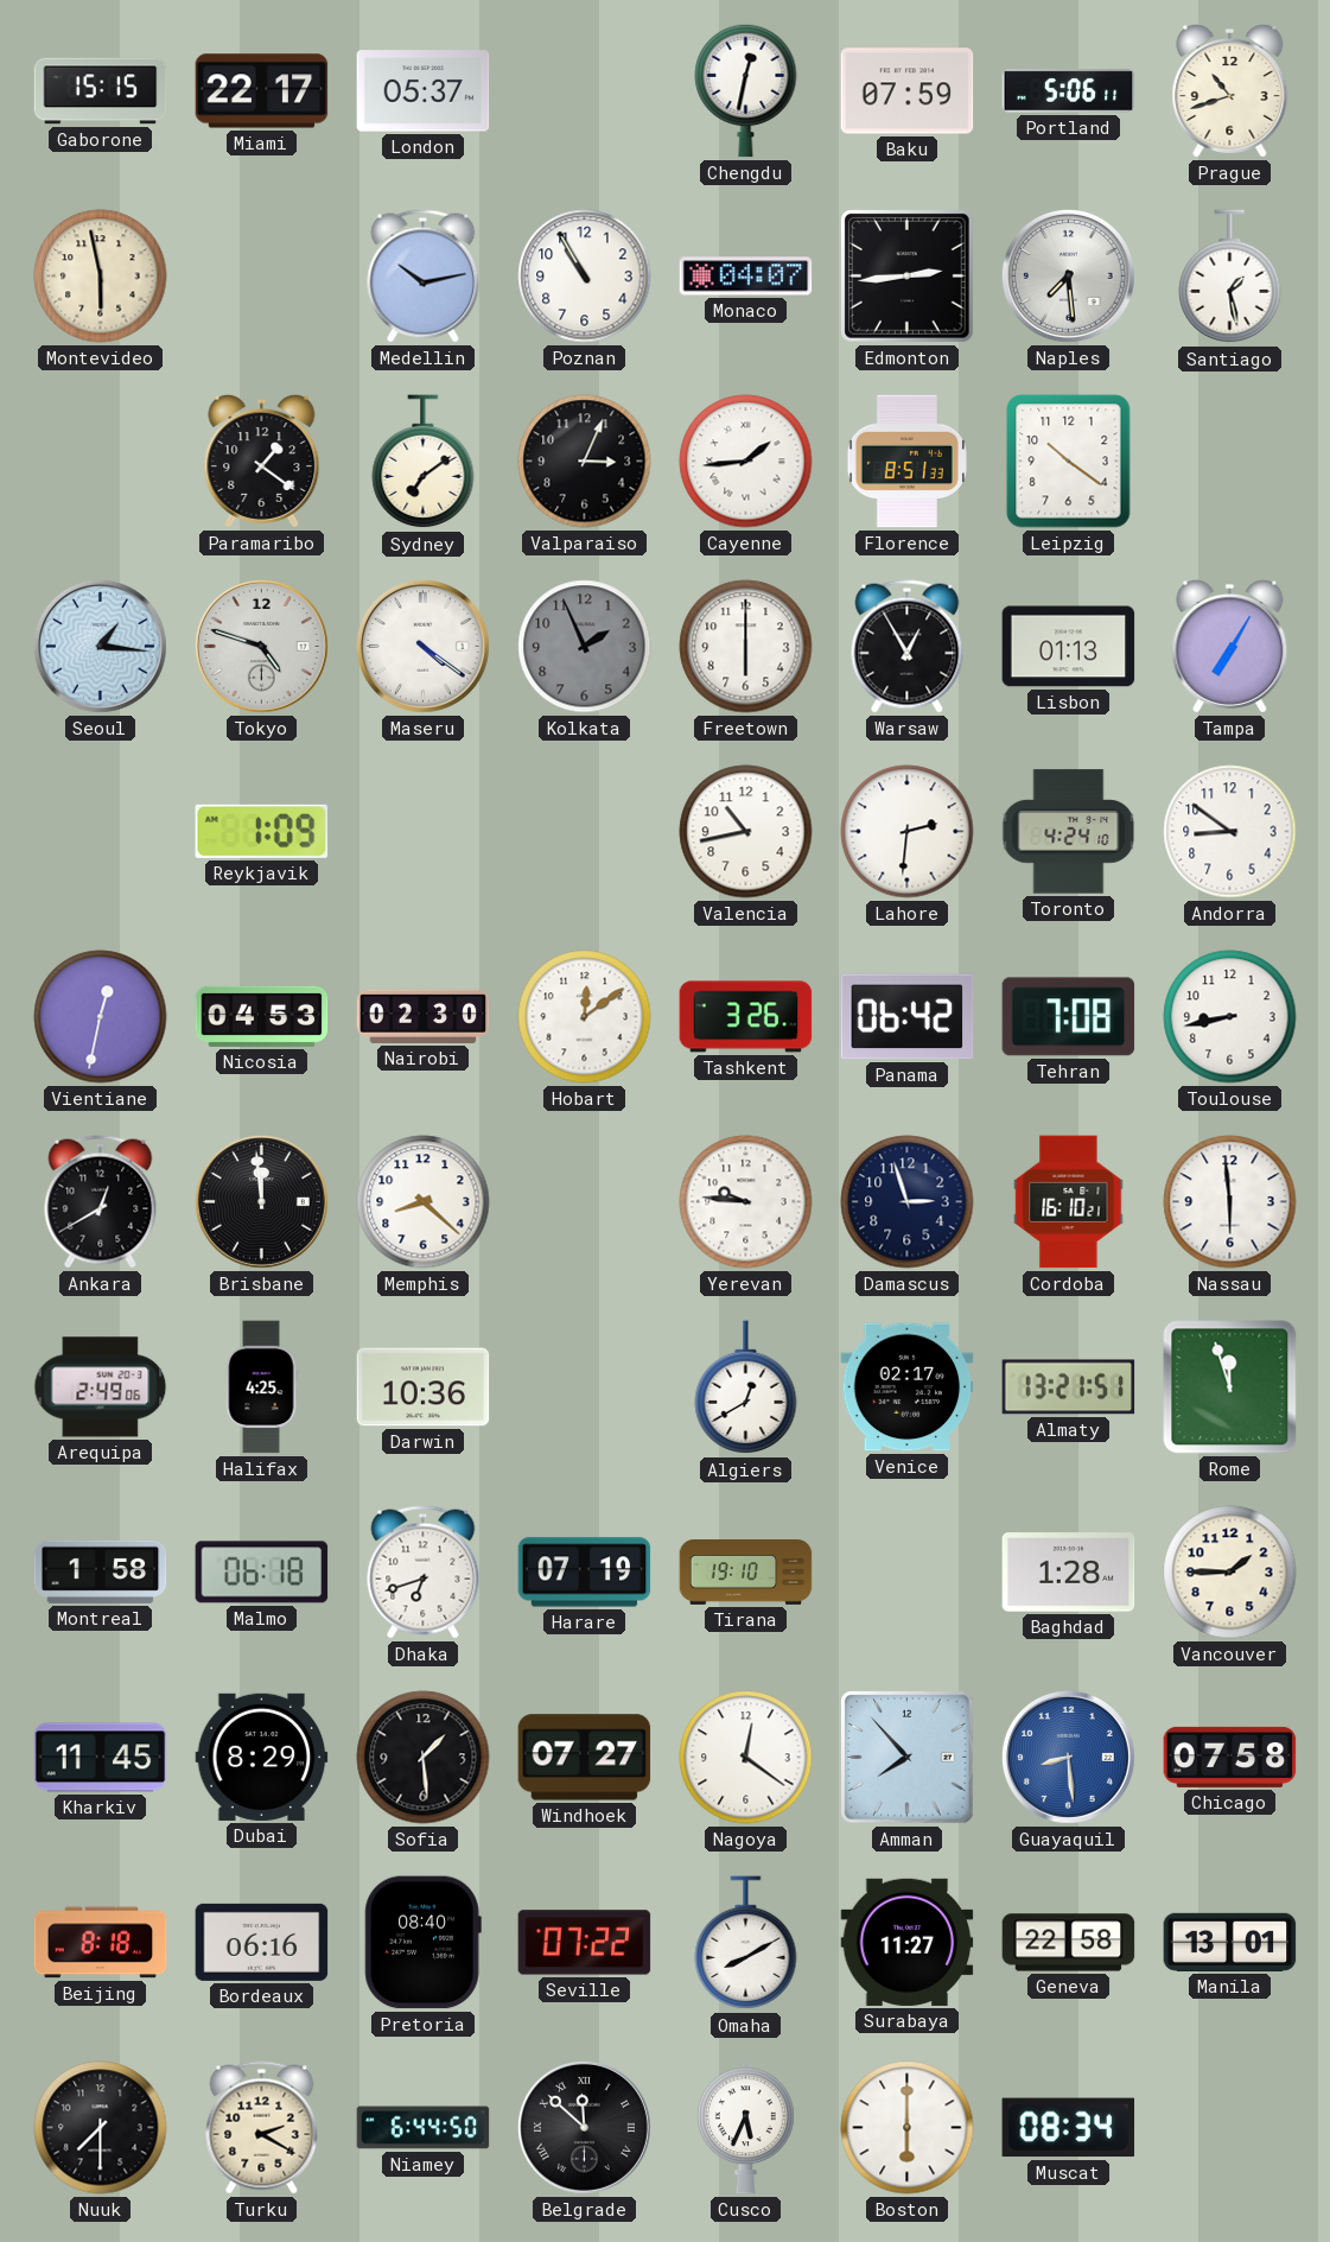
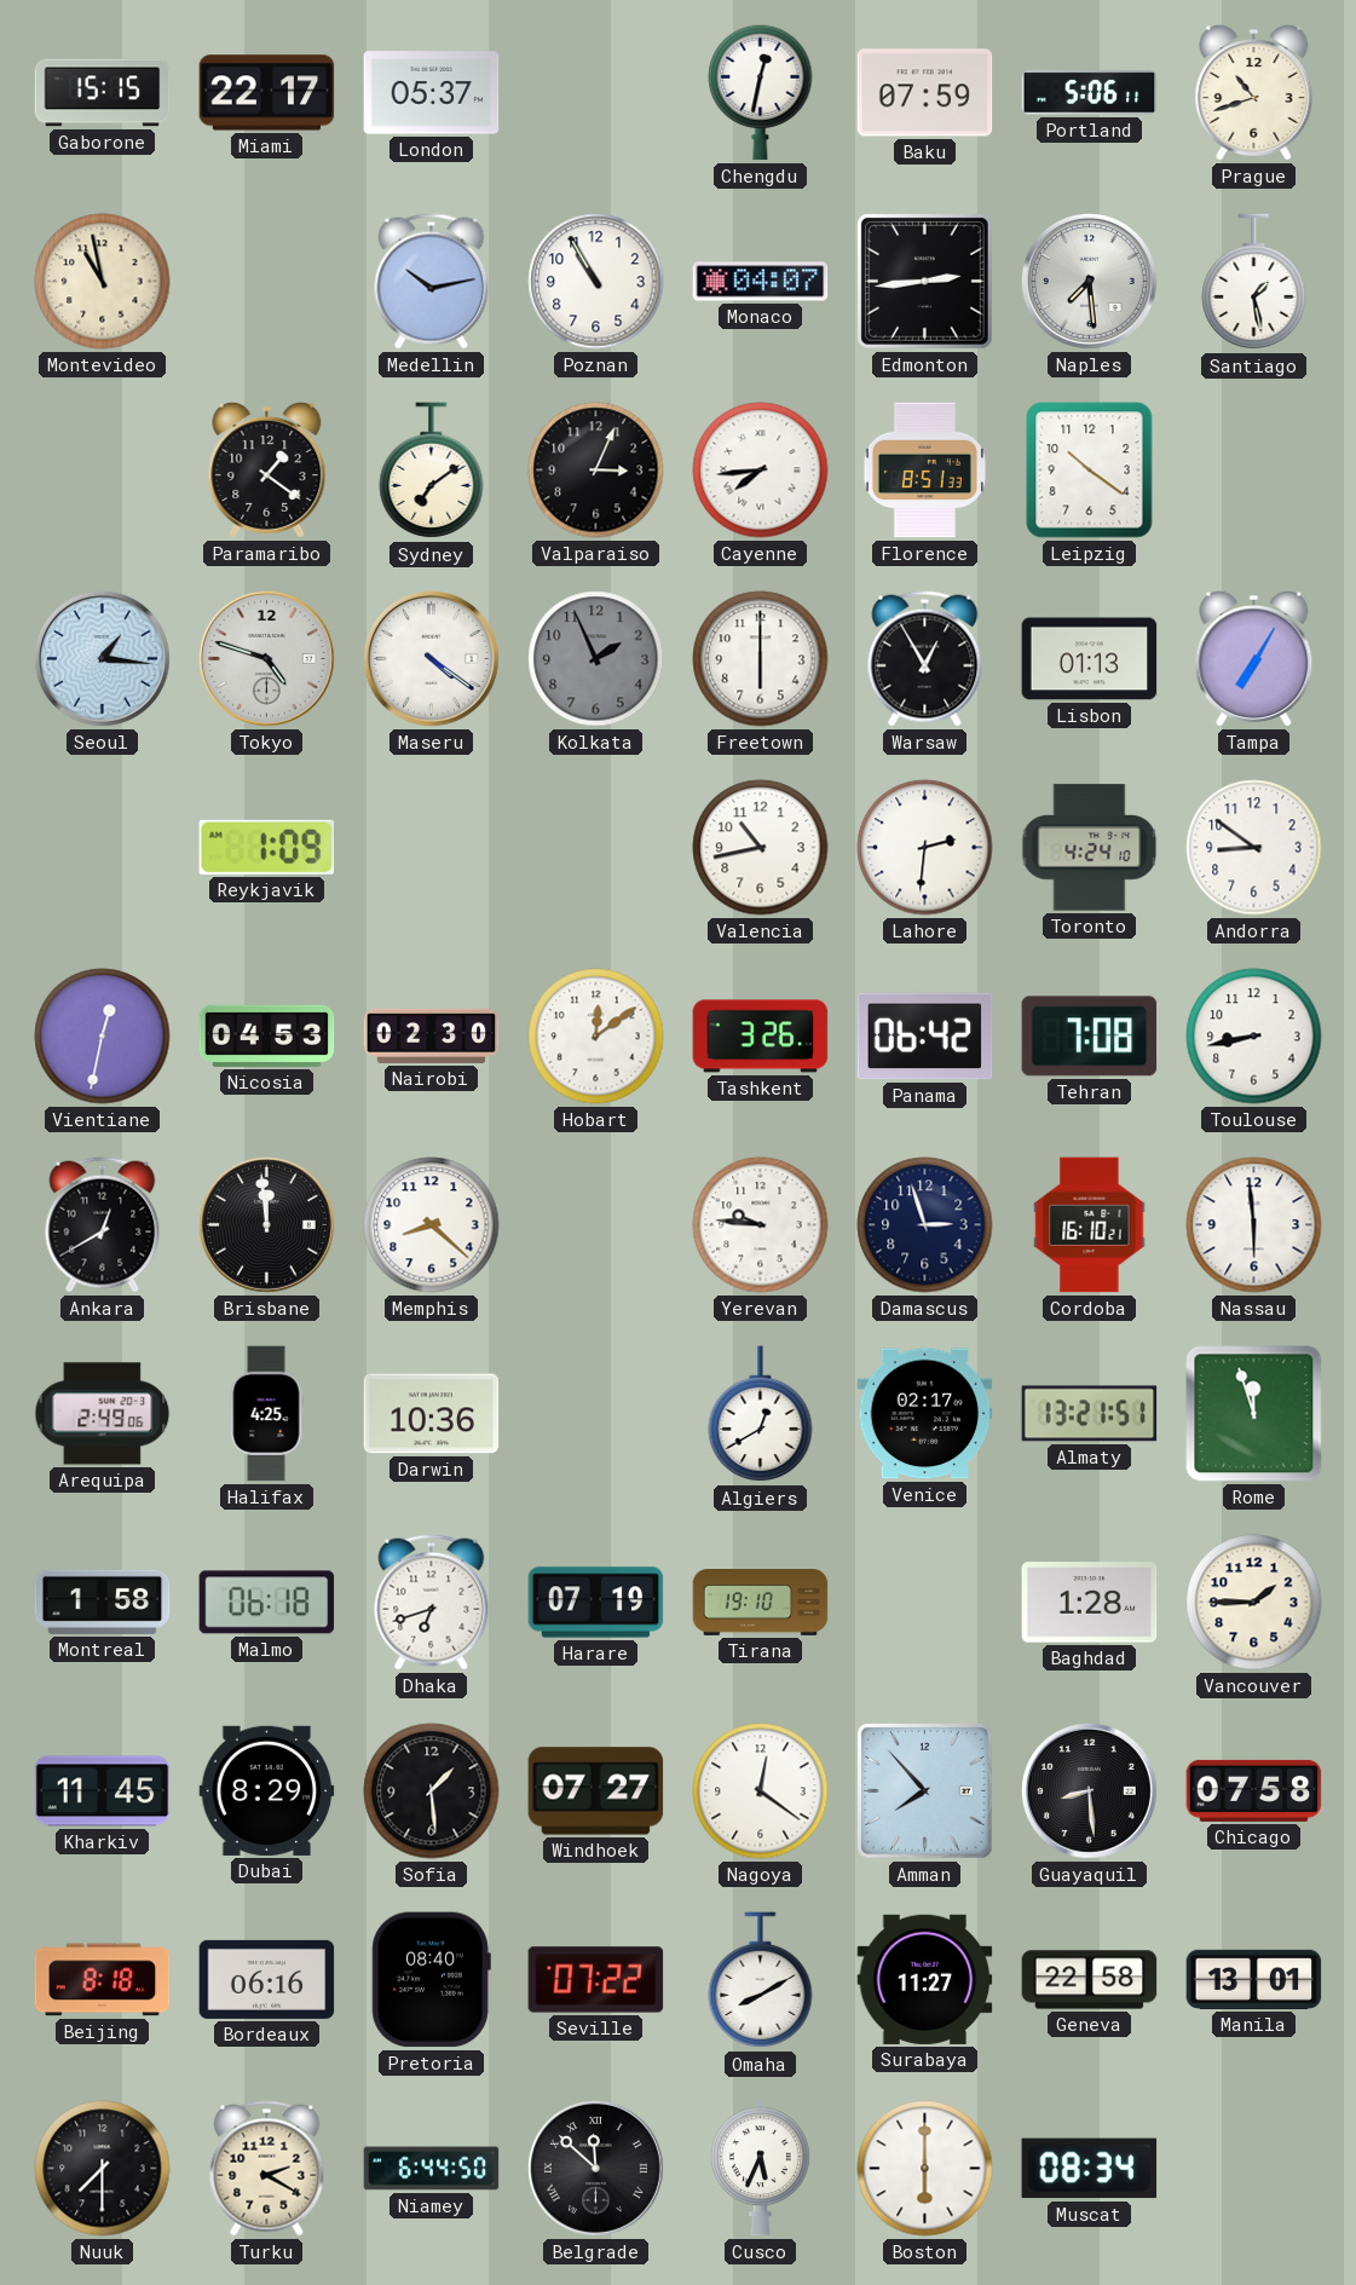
Montevideo: 5:58 -> 10:58 (103, 282)
Cayenne: 1:44 -> 7:44 (761, 471)
Guayaquil dial: blue -> black (1089, 1790)
